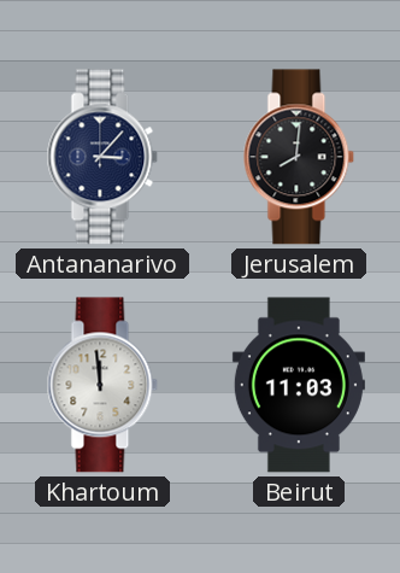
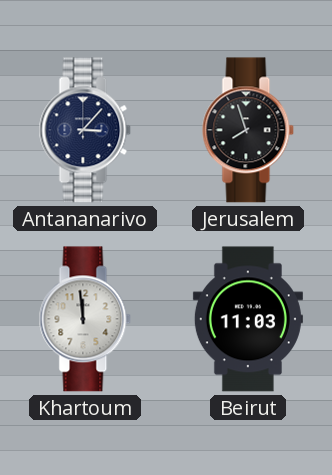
Jerusalem: 8:01 -> 7:57 (248, 130)
